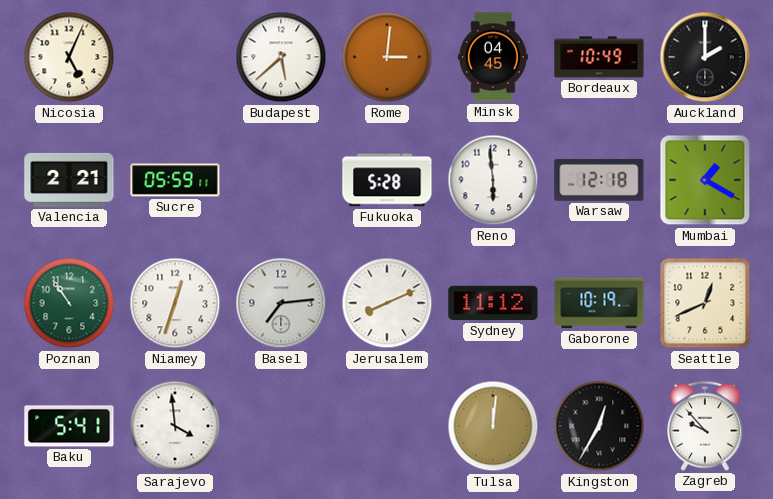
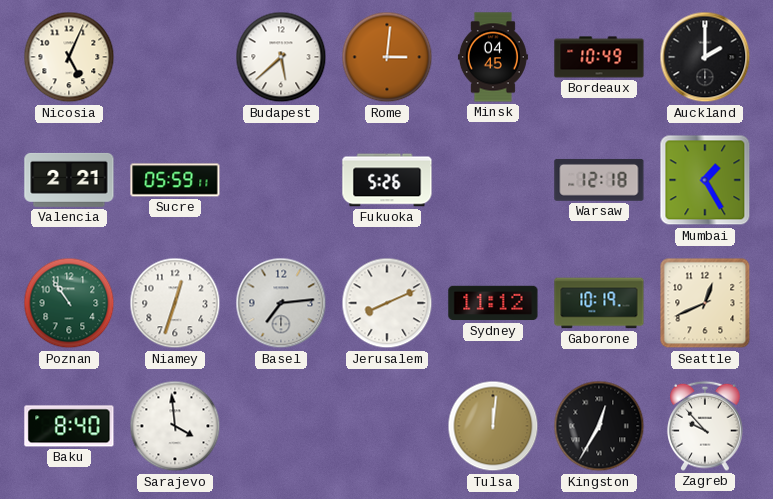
Fukuoka: 5:28 -> 5:26 (387, 180)
Reno: 5:59 -> none (493, 180)
Mumbai: 1:20 -> 1:25 (705, 180)
Baku: 5:41 -> 8:40 (69, 426)
